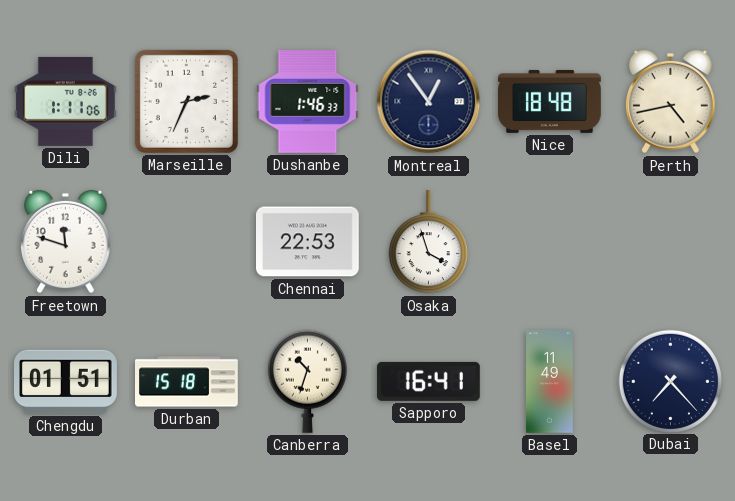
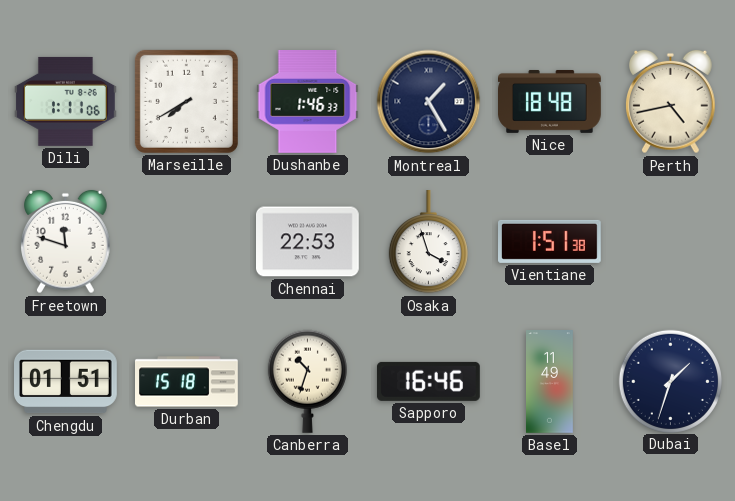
Marseille: 2:34 -> 7:40 (186, 101)
Montreal: 12:54 -> 1:25 (429, 102)
Vientiane: none -> 1:51 (550, 241)
Sapporo: 16:41 -> 16:46 (428, 381)
Dubai: 7:23 -> 1:33 (670, 381)
